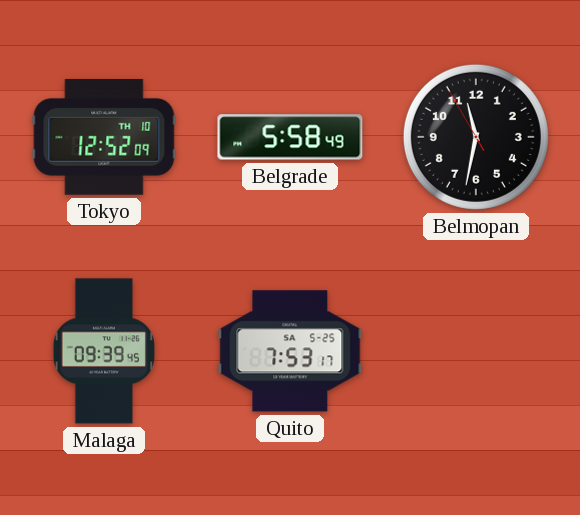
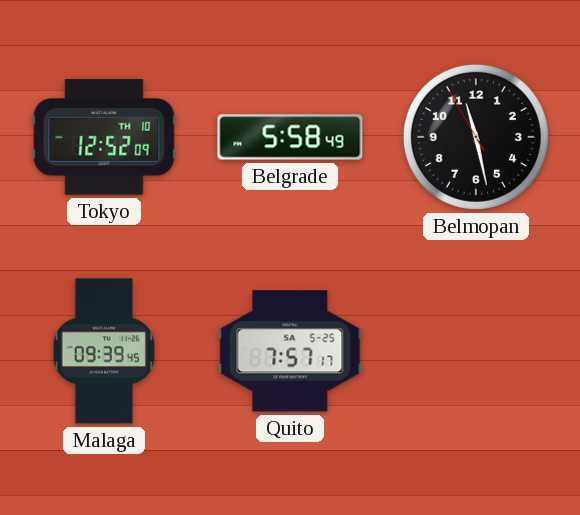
Belmopan: 11:31 -> 11:27 (476, 137)
Quito: 7:53 -> 7:57 (290, 351)
